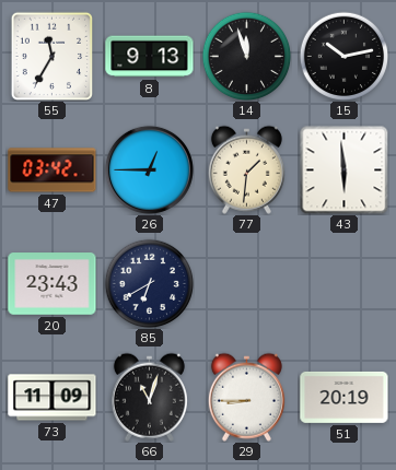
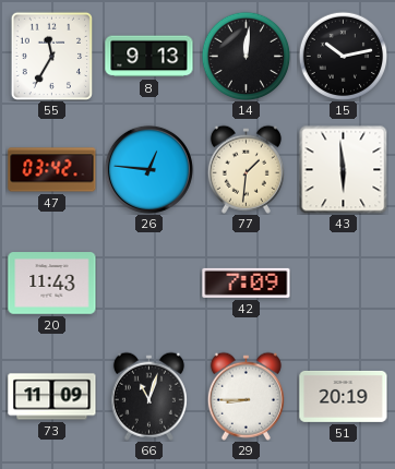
14: 11:57 -> 12:01 (246, 56)
26: 12:45 -> 12:46 (148, 169)
20: 23:43 -> 11:43 (52, 284)
85: 6:40 -> none (149, 283)
42: none -> 7:09 (247, 282)
